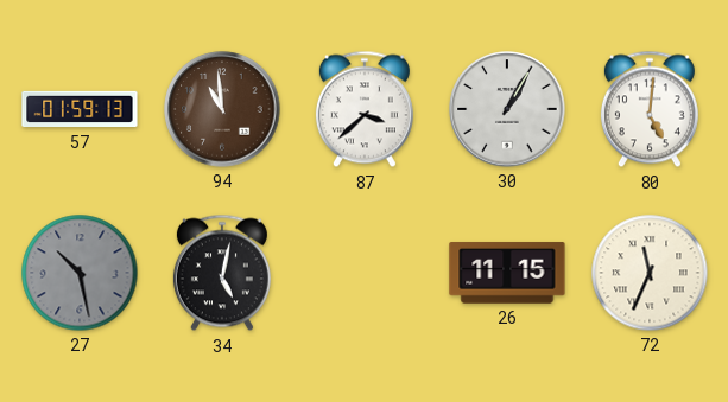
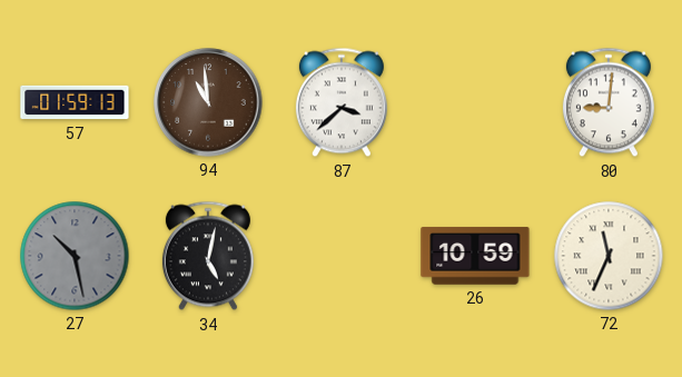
30: 1:05 -> none (507, 109)
80: 5:01 -> 9:01 (609, 102)
26: 11:15 -> 10:59 (475, 256)
